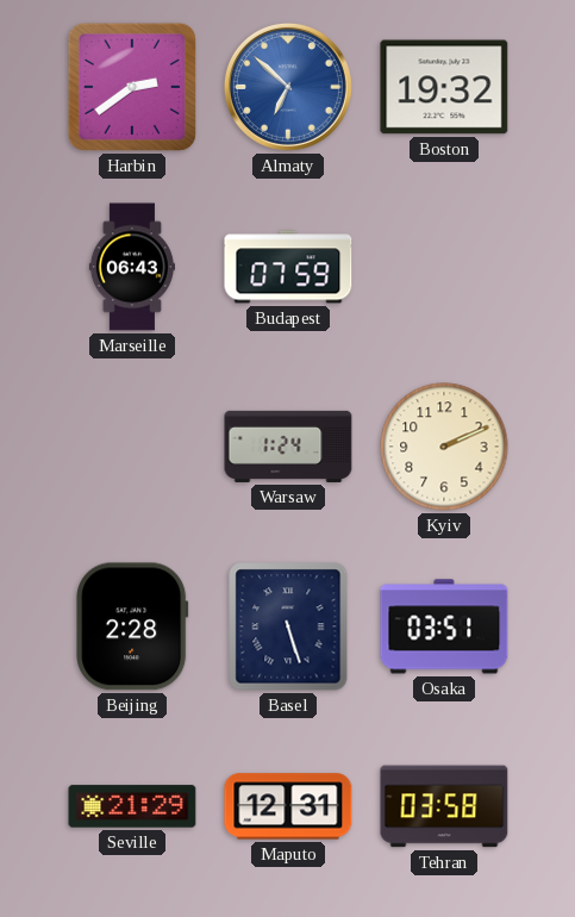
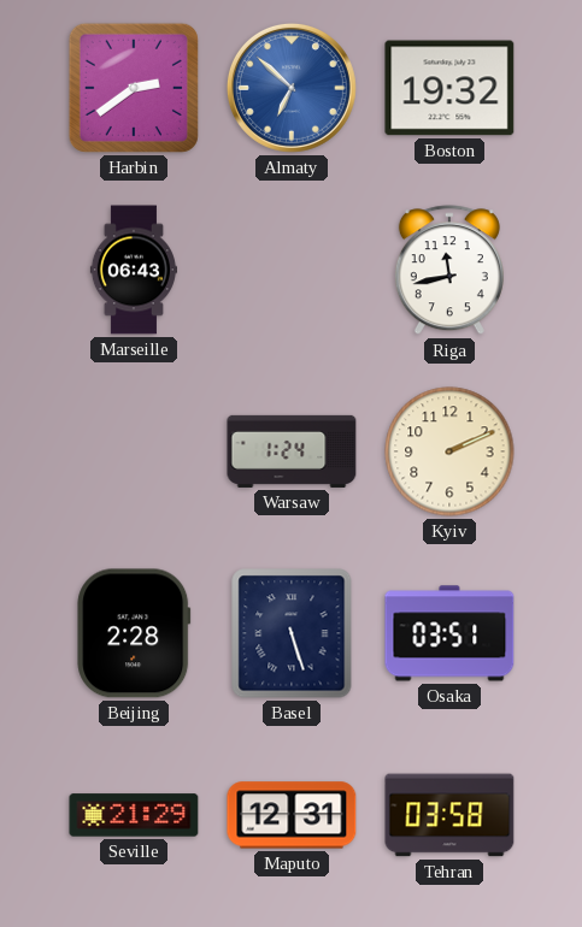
Budapest: 07:59 -> none (288, 267)
Riga: none -> 11:43 (449, 271)
